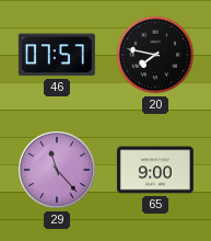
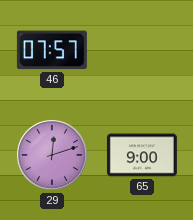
20: 7:47 -> none (155, 55)
29: 11:23 -> 12:12 (53, 156)
